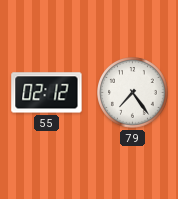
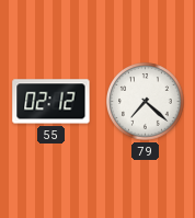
79: 7:24 -> 7:22 (146, 102)
